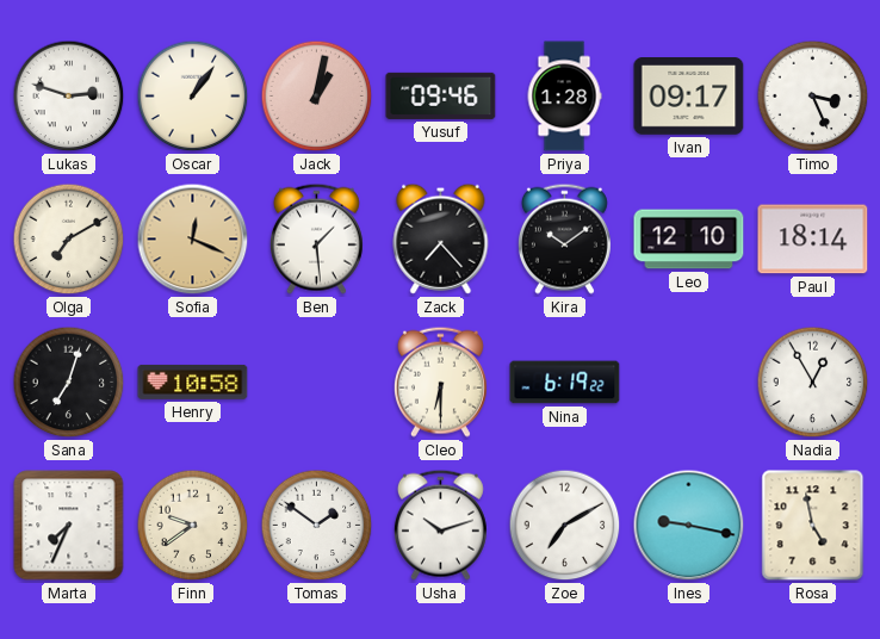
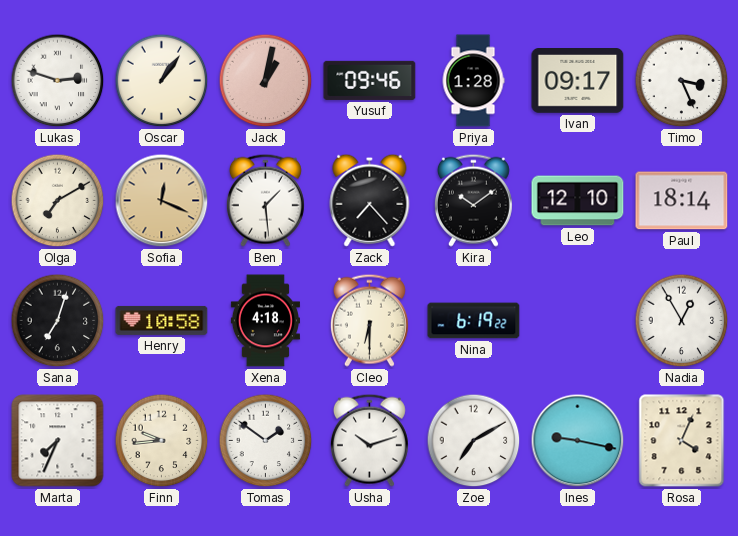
Xena: none -> 4:18 (265, 321)
Finn: 9:39 -> 9:44 (162, 441)
Rosa: 4:58 -> 4:04 (682, 441)
